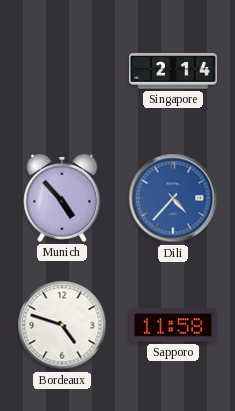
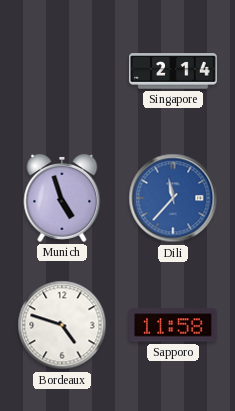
Munich: 4:53 -> 4:57 (62, 198)
Dili: 4:37 -> 11:37 (173, 198)
